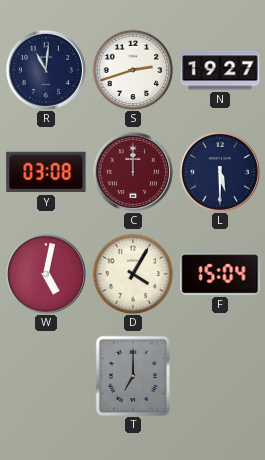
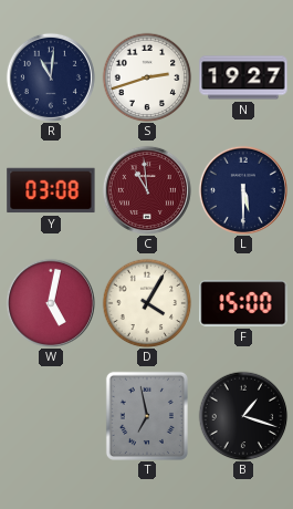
C: 12:00 -> 10:59 (147, 190)
F: 15:04 -> 15:00 (243, 303)
T: 7:00 -> 6:58 (147, 416)
B: none -> 1:18 (243, 416)
